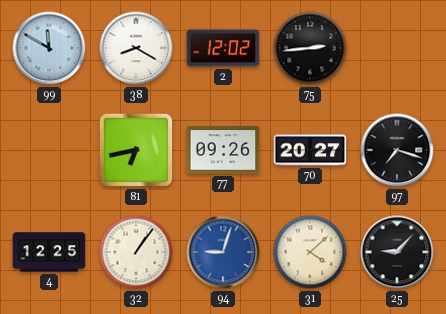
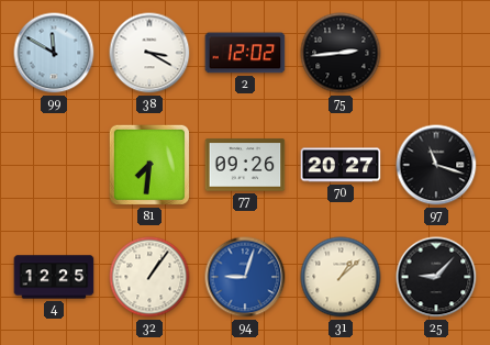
38: 8:20 -> 3:20 (149, 53)
81: 6:43 -> 7:31 (149, 165)
97: 7:18 -> 11:18 (436, 165)
31: 4:08 -> 1:08 (341, 277)
